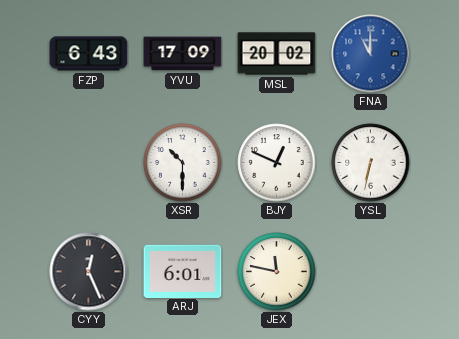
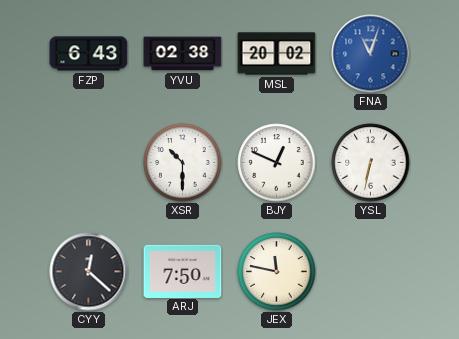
YVU: 17:09 -> 02:38 (183, 54)
FNA: 11:00 -> 11:03 (371, 54)
CYY: 12:26 -> 12:22 (89, 272)
ARJ: 6:01 -> 7:50 (183, 271)
